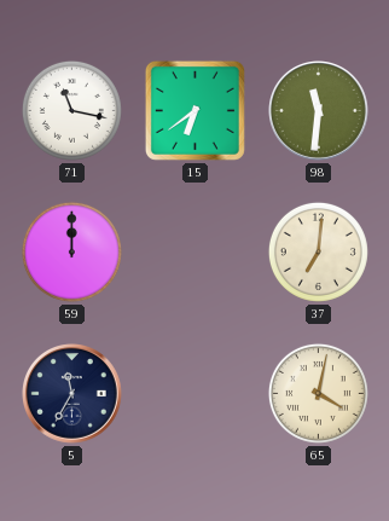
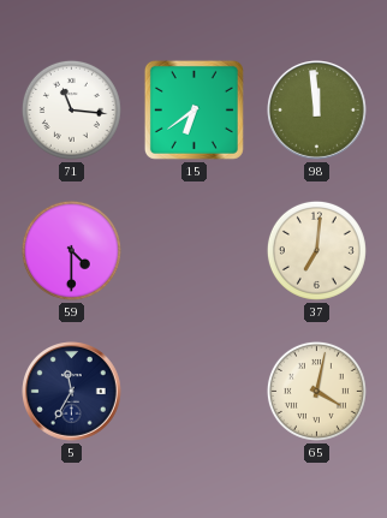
71: 11:17 -> 11:16 (71, 109)
98: 11:31 -> 11:59 (317, 111)
59: 12:00 -> 4:30 (71, 250)
